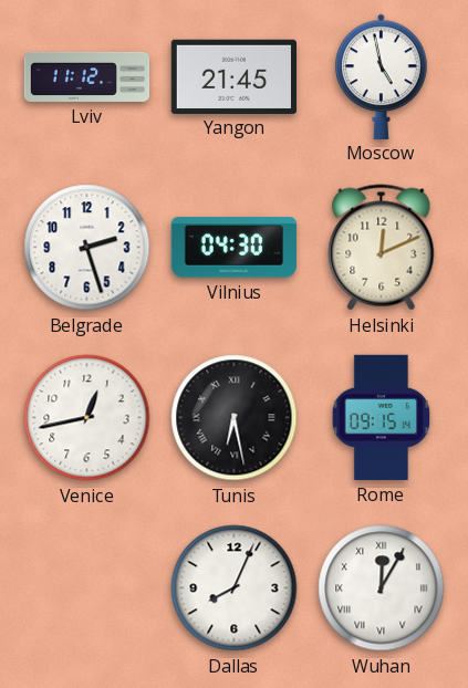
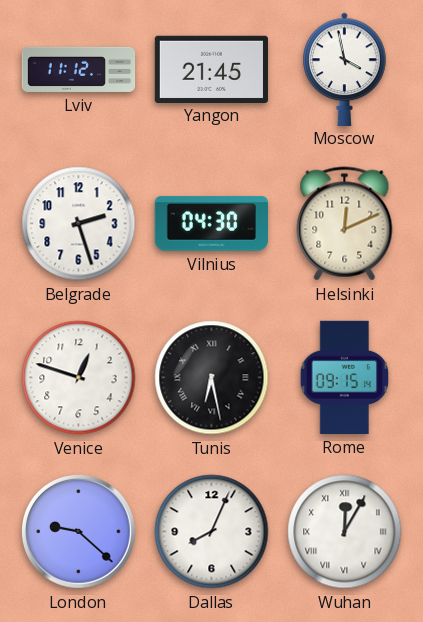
Moscow: 4:58 -> 3:58 (345, 69)
Venice: 12:43 -> 12:48 (79, 378)
London: none -> 9:22 (78, 531)
